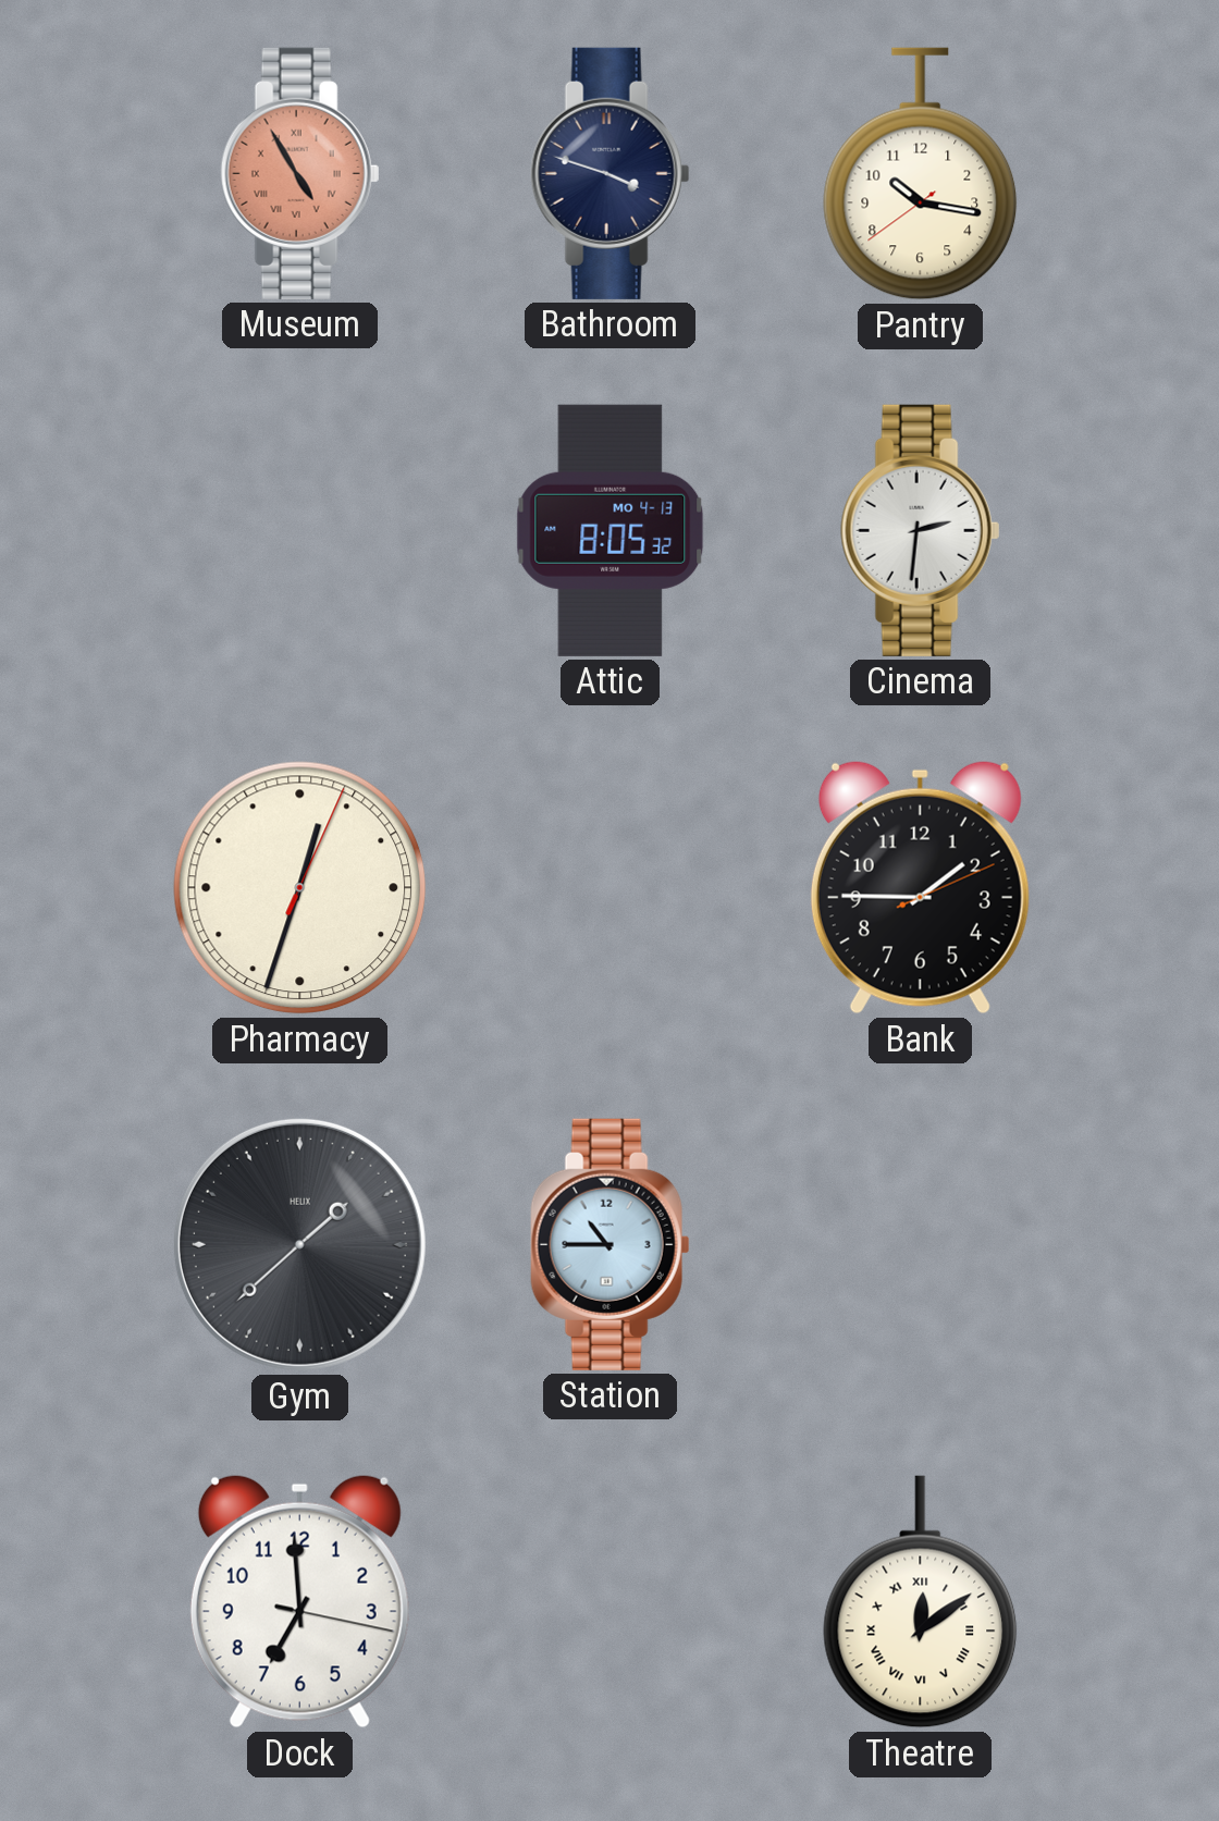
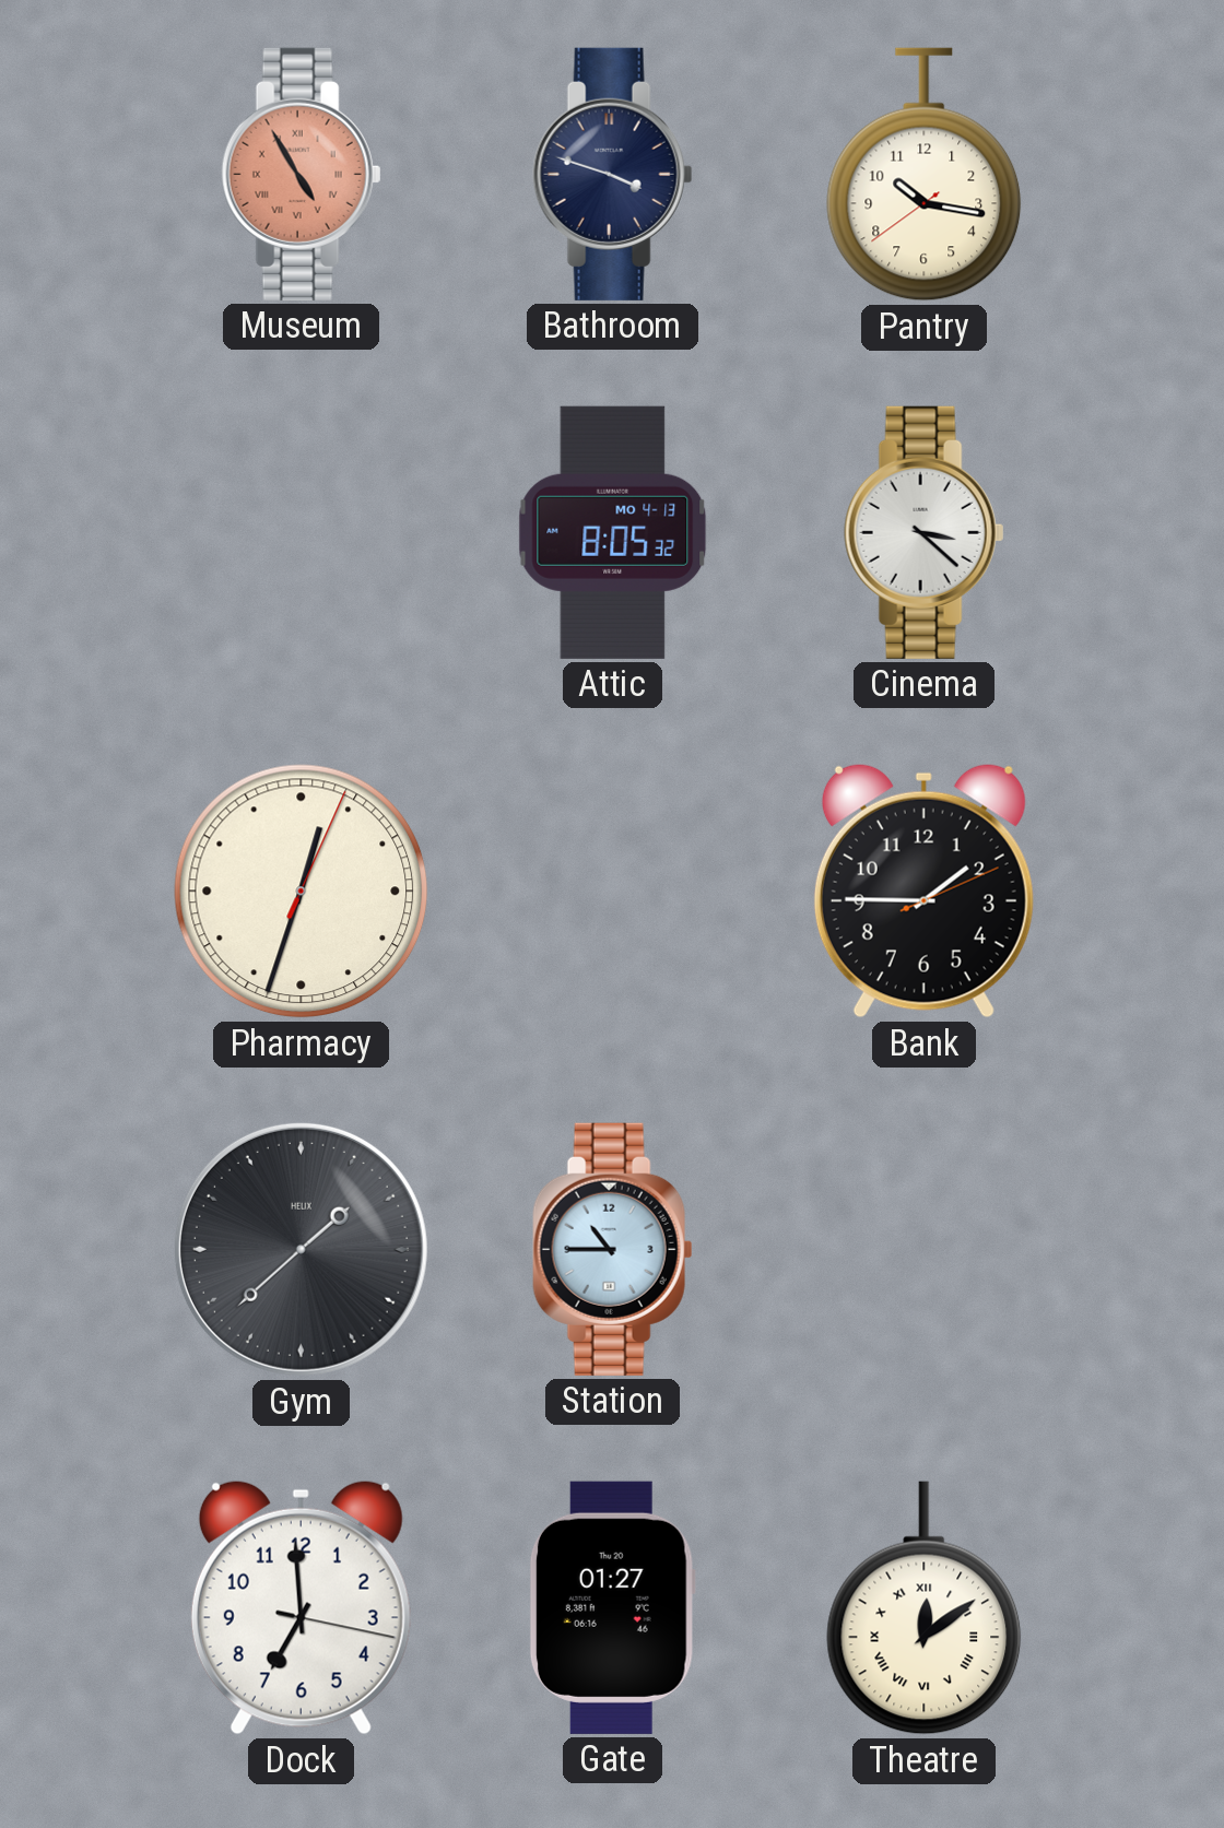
Cinema: 2:31 -> 3:22 (925, 532)
Gate: none -> 01:27 (612, 1607)
